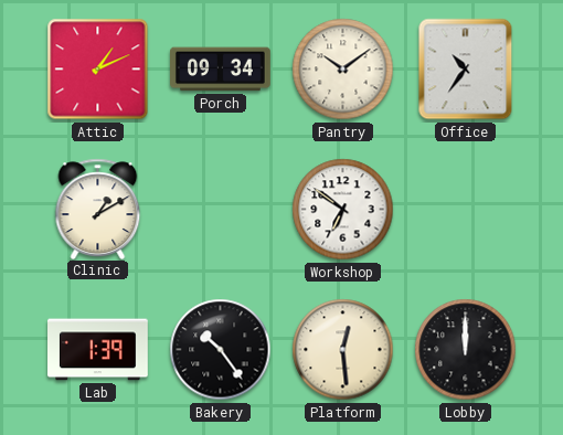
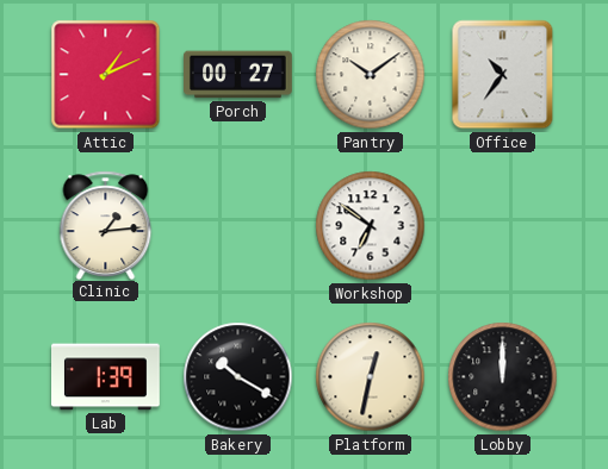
Porch: 09:34 -> 00:27 (238, 75)
Clinic: 1:10 -> 1:14 (106, 225)
Bakery: 10:24 -> 10:20 (238, 377)
Platform: 12:29 -> 12:32 (371, 377)
